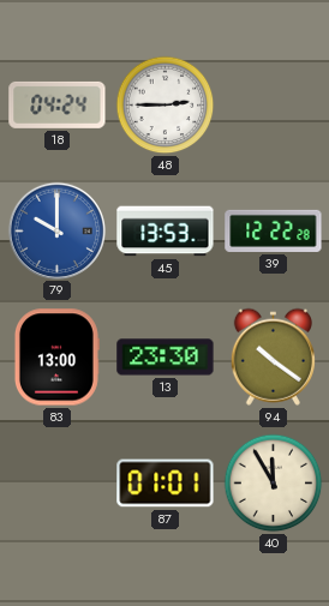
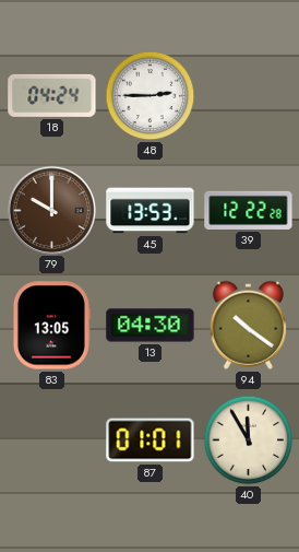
79 dial: blue -> brown (51, 210)
83: 13:00 -> 13:05 (51, 326)
13: 23:30 -> 04:30 (151, 326)
